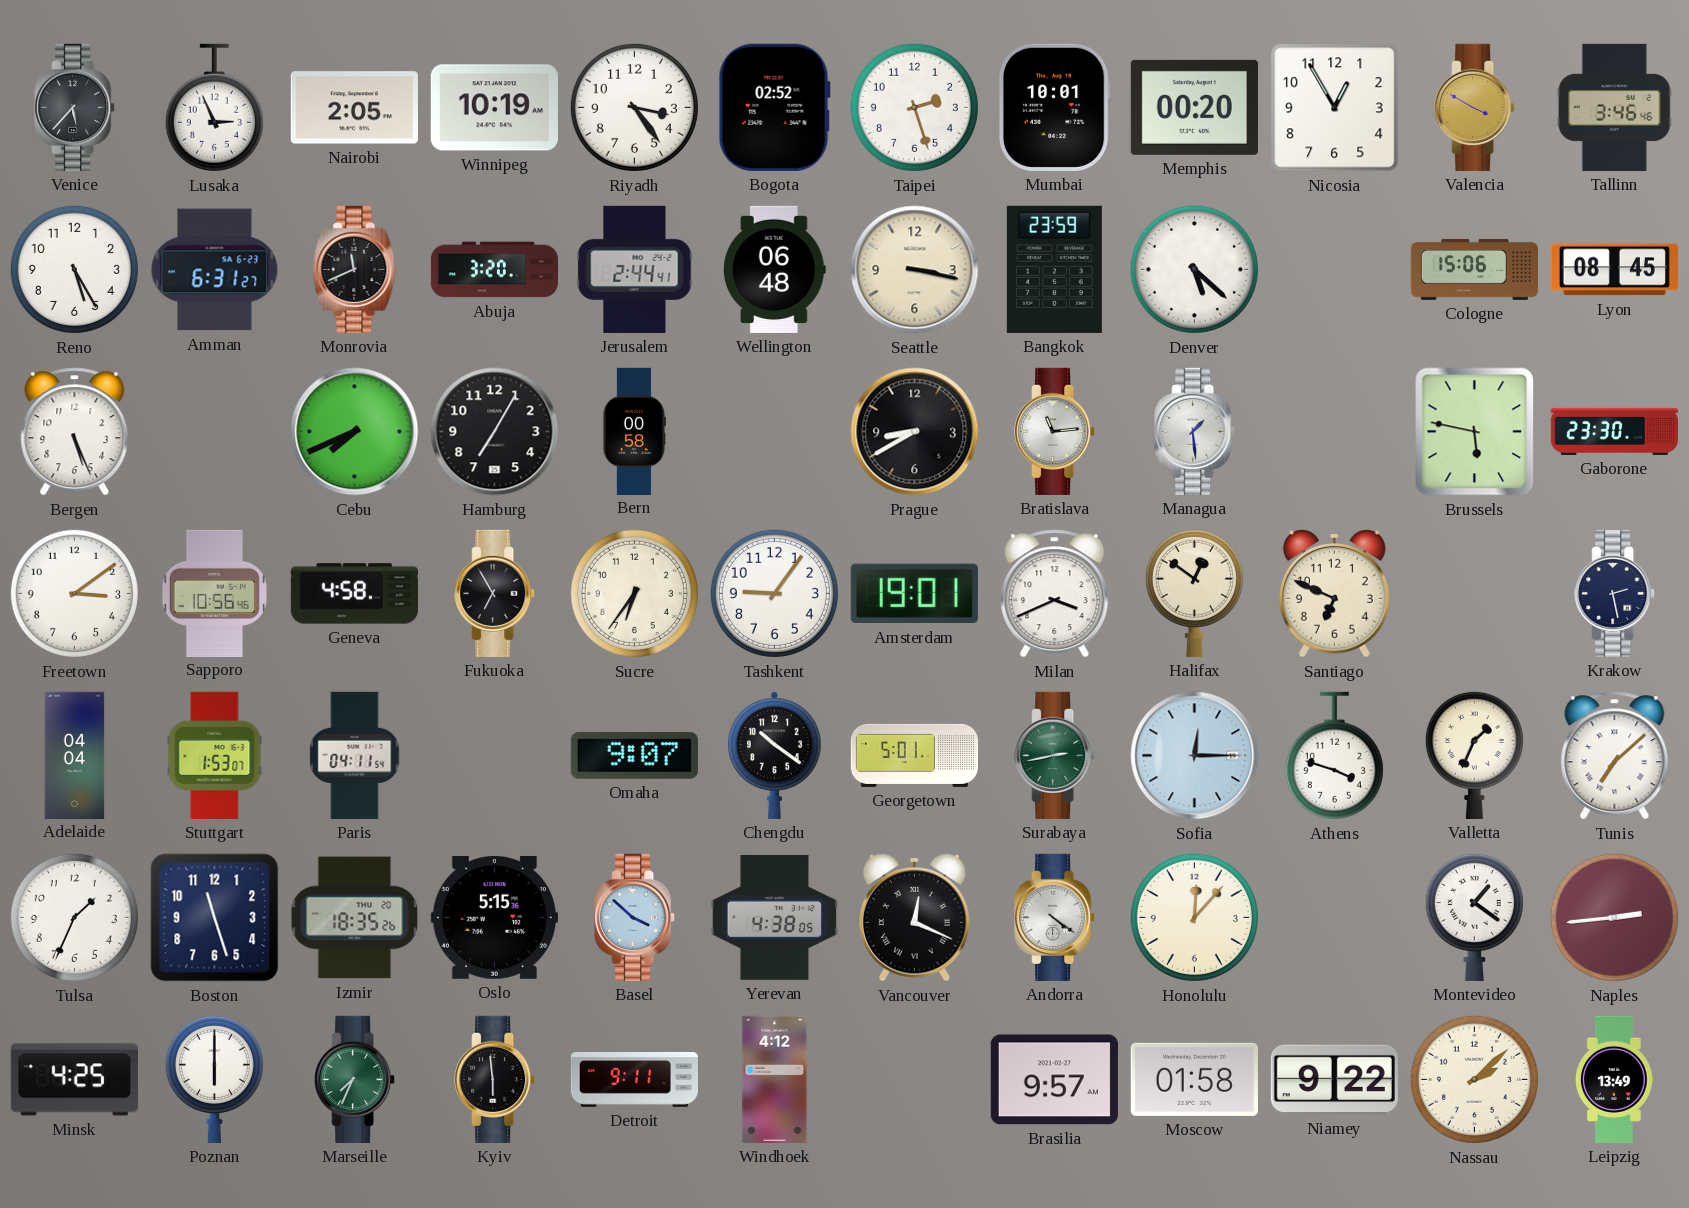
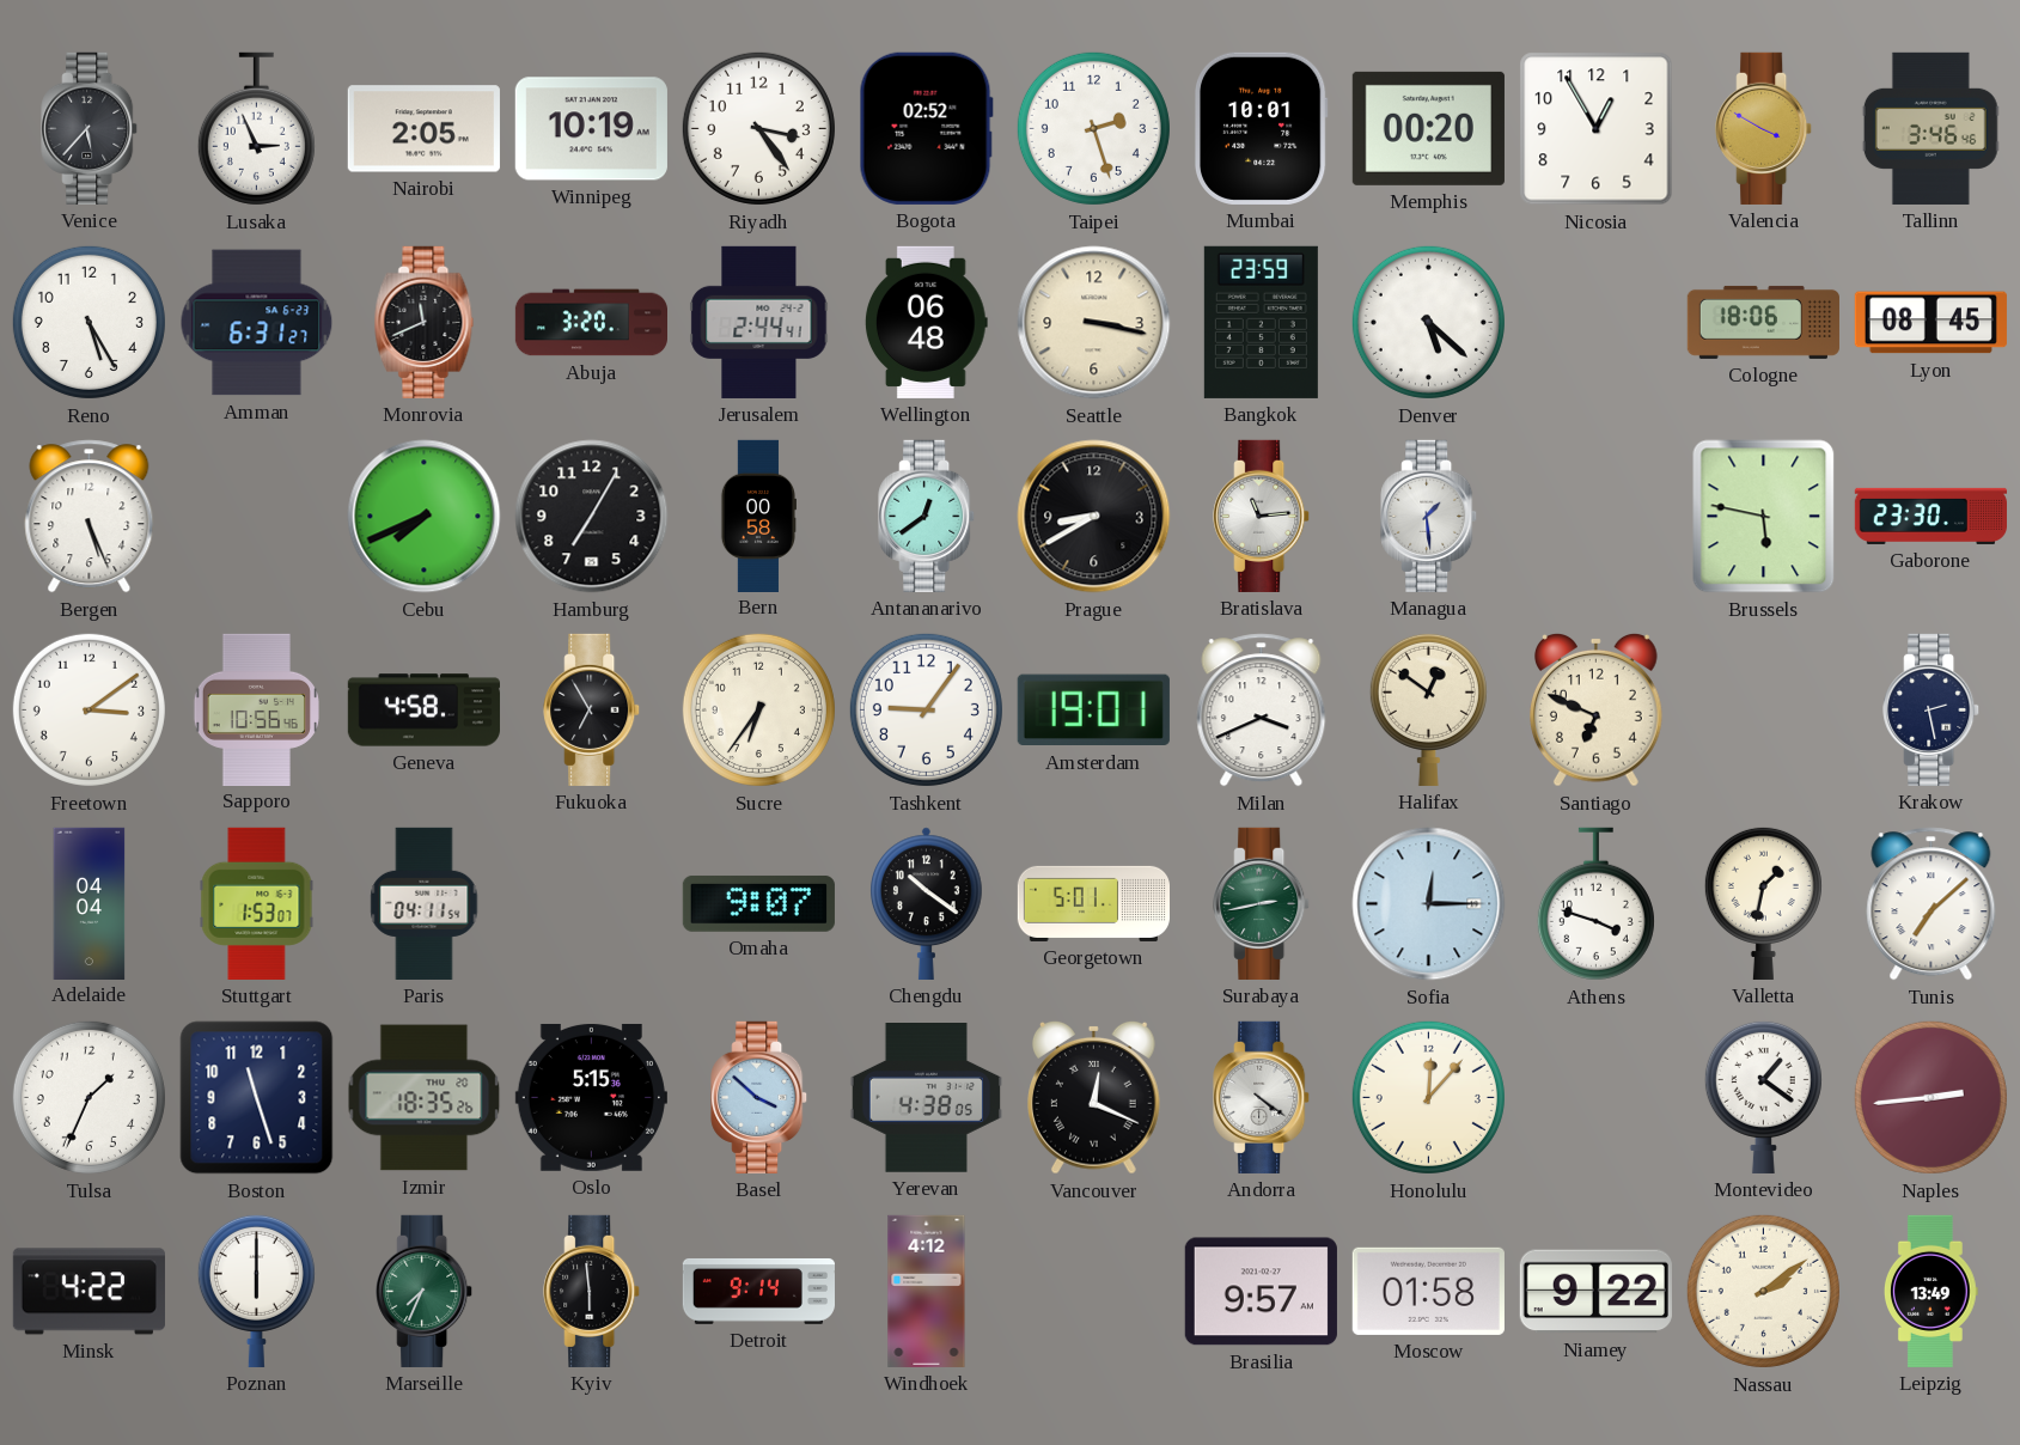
Cologne: 15:06 -> 18:06 (1763, 322)
Antananarivo: none -> 12:39 (927, 516)
Valletta: 1:34 -> 1:32 (1763, 903)
Minsk: 4:25 -> 4:22 (89, 1292)
Detroit: 9:11 -> 9:14 (758, 1291)
Nassau: 2:08 -> 2:09 (1763, 1291)
